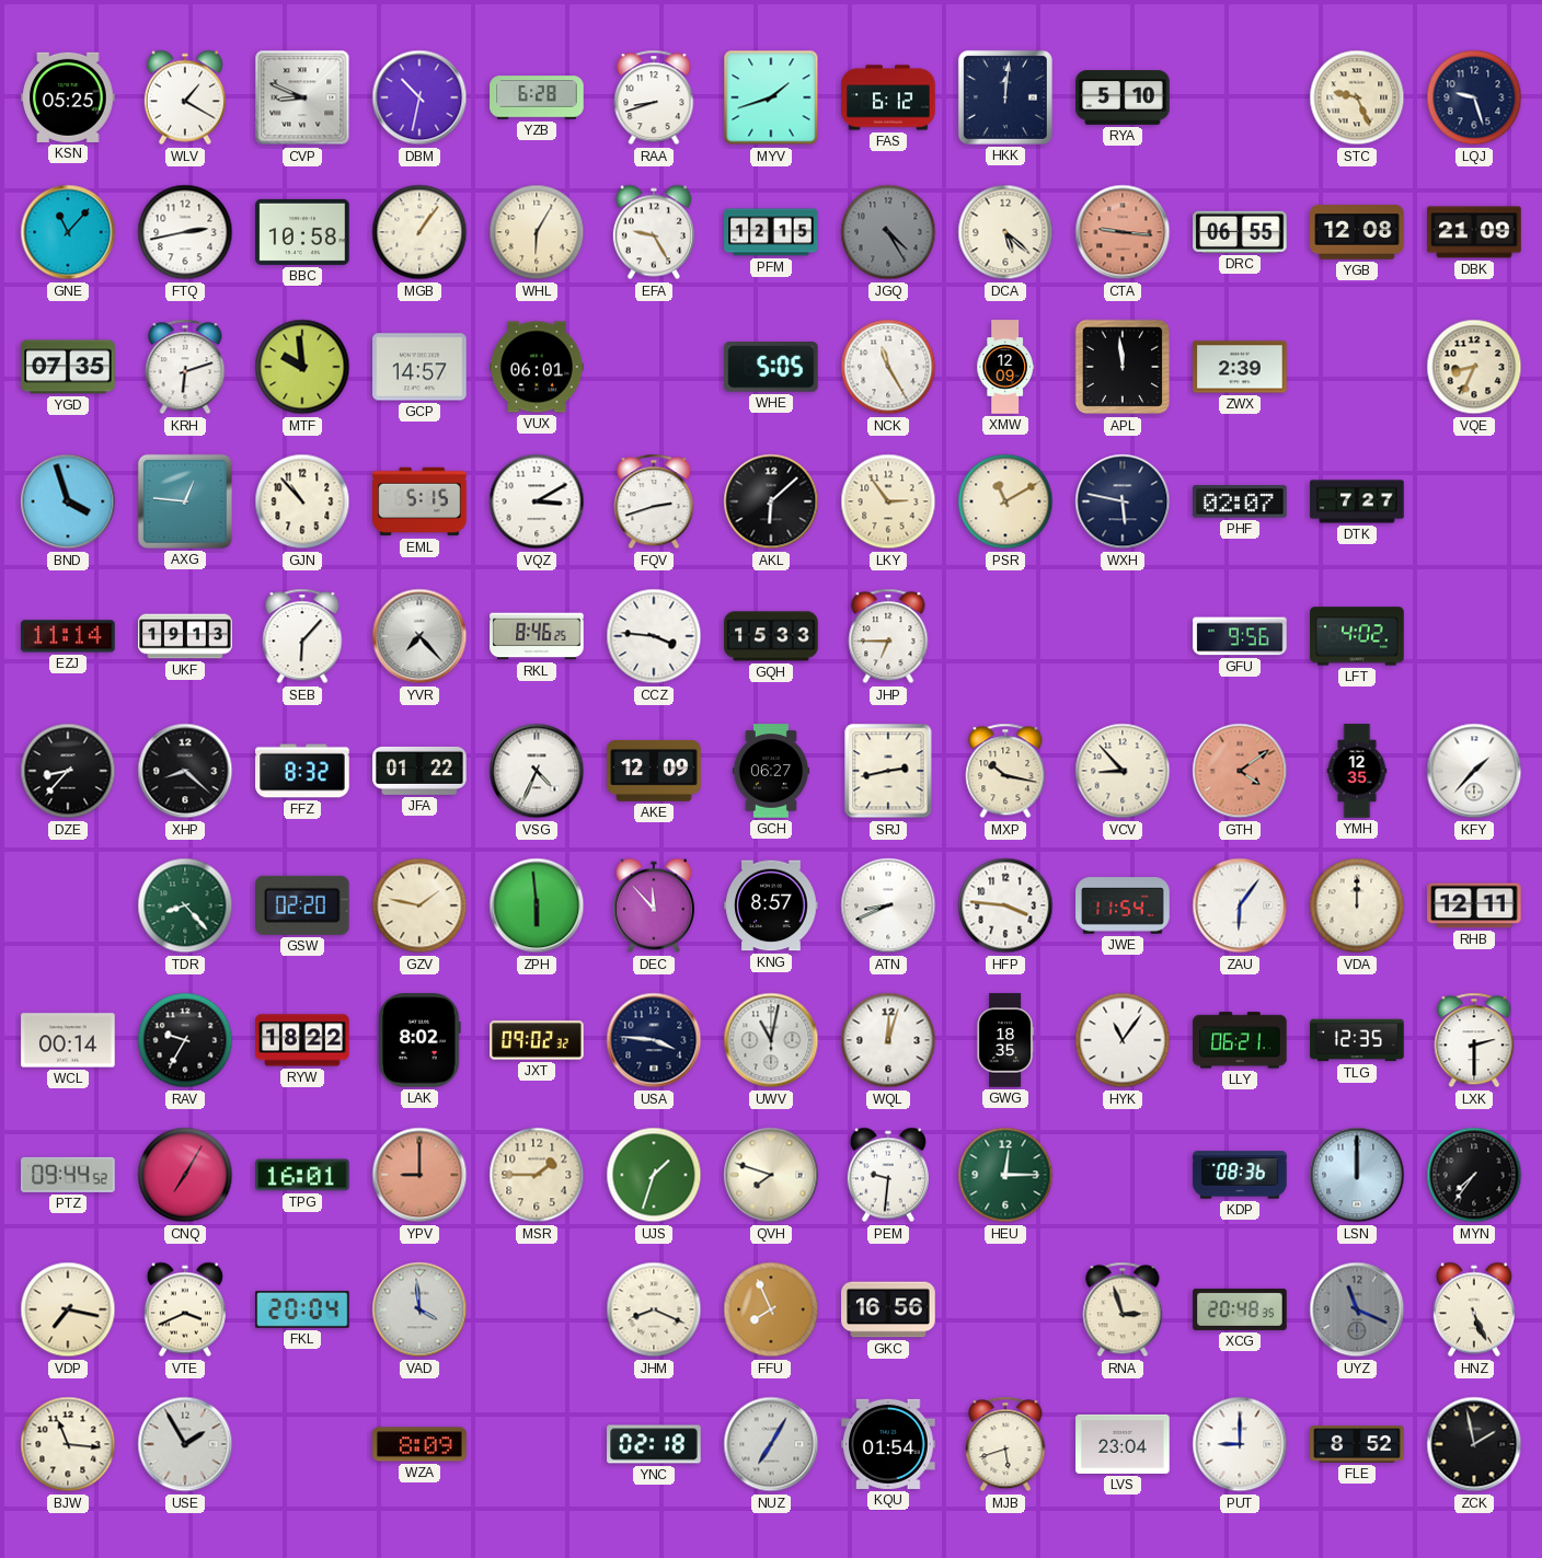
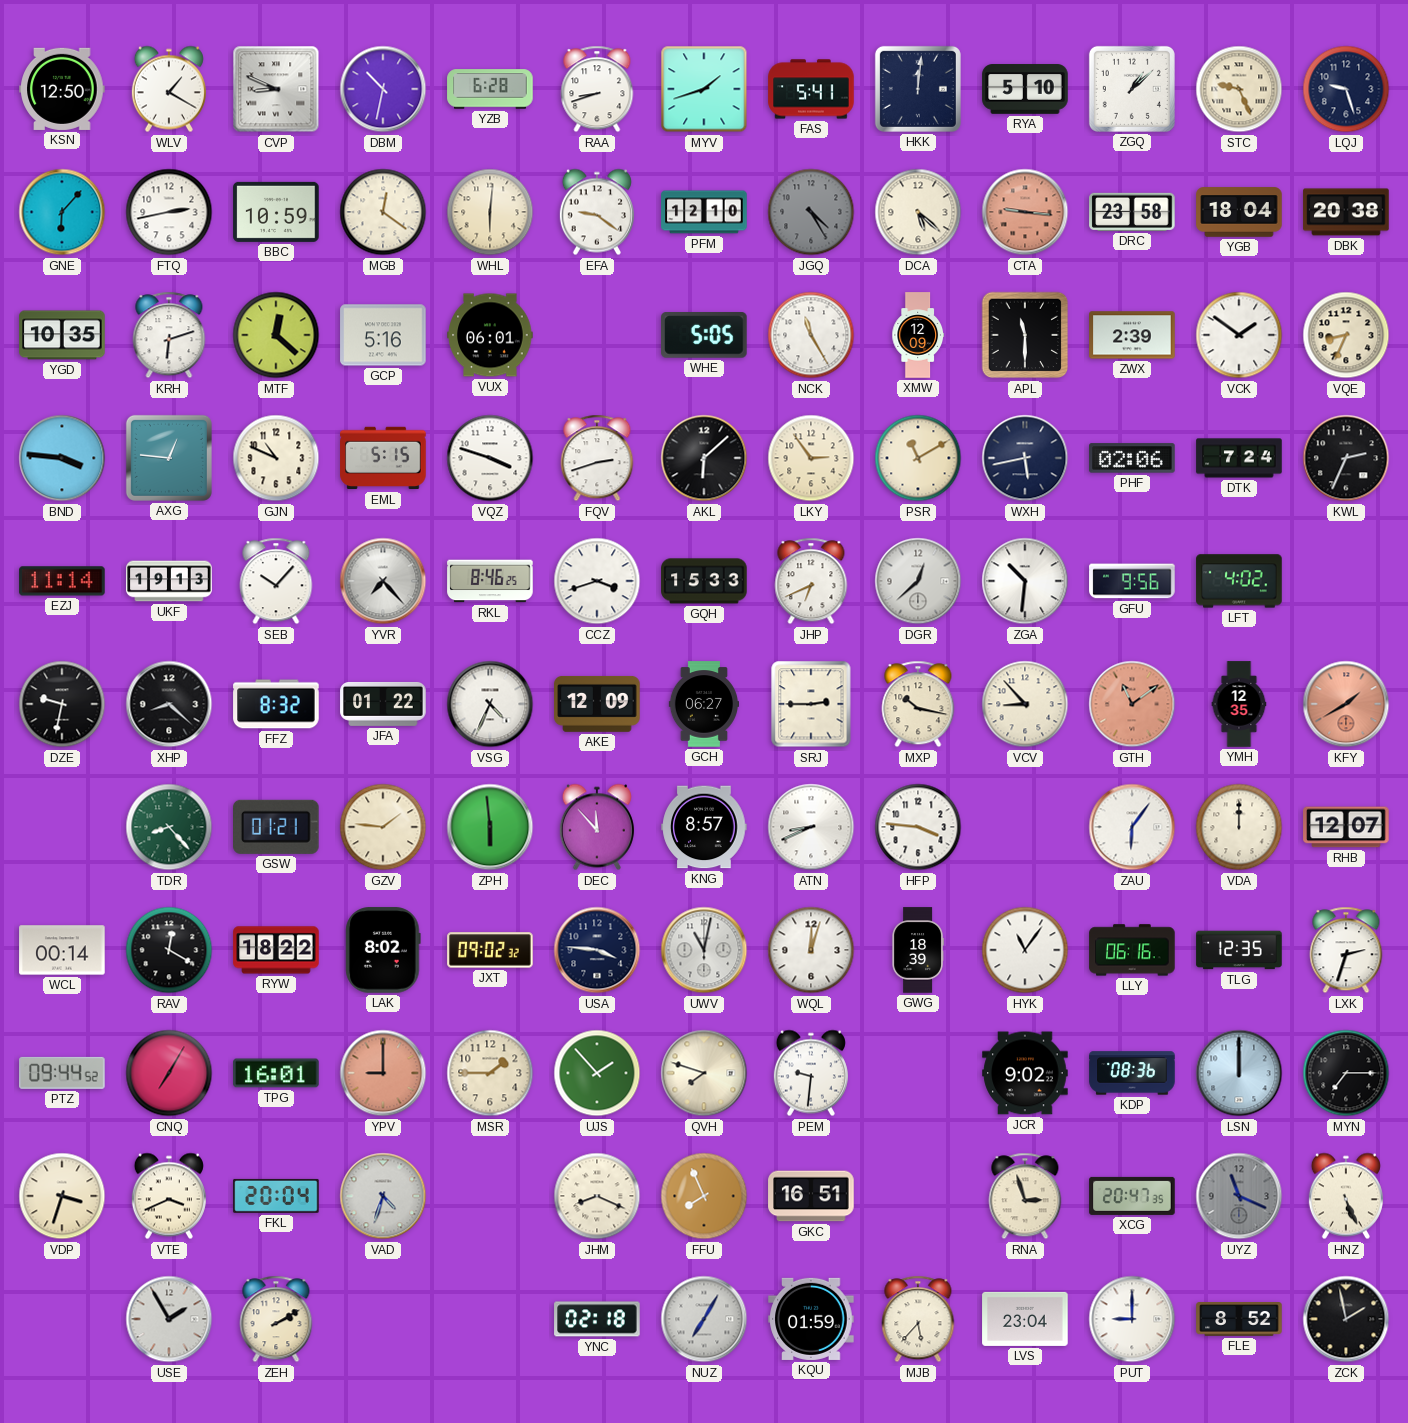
KSN: 05:25 -> 12:50 (62, 89)
FAS: 6:12 -> 5:41 (811, 89)
ZGQ: none -> 1:08 (1132, 89)
GNE: 11:07 -> 6:07 (62, 212)
BBC: 10:58 -> 10:59 (276, 212)
MGB: 1:06 -> 12:21 (383, 212)
WHL: 6:05 -> 6:01 (490, 212)
EFA: 9:25 -> 9:21 (597, 212)
PFM: 12:15 -> 12:10 (704, 212)
DRC: 06:55 -> 23:58 (1132, 212)
YGB: 12:08 -> 18:04 (1239, 212)
DBK: 21:09 -> 20:38 (1346, 212)
YGD: 07:35 -> 10:35 (62, 335)
MTF: 9:59 -> 12:22 (276, 335)
GCP: 14:57 -> 5:16 (383, 335)
APL: 11:59 -> 11:30 (1025, 335)
VCK: none -> 1:51 (1239, 335)
BND: 3:57 -> 3:46 (62, 458)
GJN: 10:53 -> 10:49 (276, 458)
VQZ: 3:10 -> 3:48 (490, 458)
WXH: 5:47 -> 5:43 (1025, 458)
PHF: 02:07 -> 02:06 (1132, 458)
DTK: 7:27 -> 7:24 (1239, 458)
KWL: none -> 2:34 (1346, 458)
SEB: 6:07 -> 10:07 (276, 581)
CCZ: 3:46 -> 3:42 (597, 581)
JHP: 6:45 -> 6:41 (811, 581)
DGR: none -> 12:38 (918, 581)
ZGA: none -> 10:31 (1025, 581)
DZE: 8:37 -> 9:32 (62, 704)
SRJ: 2:43 -> 2:45 (811, 704)
GTH: 4:09 -> 11:09 (1132, 704)
KFY: 1:37 -> 1:40 (1346, 704)
KFY dial: white -> salmon (1346, 704)
GSW: 02:20 -> 01:21 (277, 827)
GZV: 1:47 -> 1:46 (383, 827)
JWE: 11:54 -> none (1123, 905)
RHB: 12:11 -> 12:07 (1346, 827)
RAV: 9:35 -> 12:20 (169, 950)
GWG: 18:35 -> 18:39 (918, 950)
LLY: 06:21 -> 06:16 (1132, 950)
LXK: 2:30 -> 2:33 (1346, 950)
UJS: 1:33 -> 1:53 (597, 1073)
HEU: 12:15 -> none (1005, 1175)
JCR: none -> 9:02 (1025, 1073)
MYN: 7:36 -> 7:15 (1346, 1073)
VDP: 7:17 -> 3:33 (62, 1196)
VAD: 3:59 -> 4:33 (383, 1196)
GKC: 16:56 -> 16:51 (811, 1196)
XCG: 20:48 -> 20:47 (1132, 1196)
BJW: 11:16 -> none (68, 1444)
ZEH: none -> 2:10 (276, 1319)
WZA: 8:09 -> none (419, 1444)
KQU: 01:54 -> 01:59 (811, 1319)
MJB: 5:42 -> 5:37 (918, 1319)
